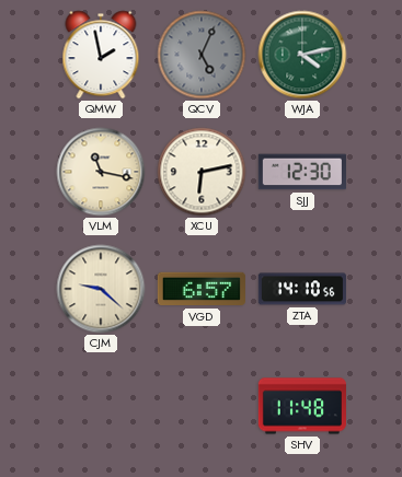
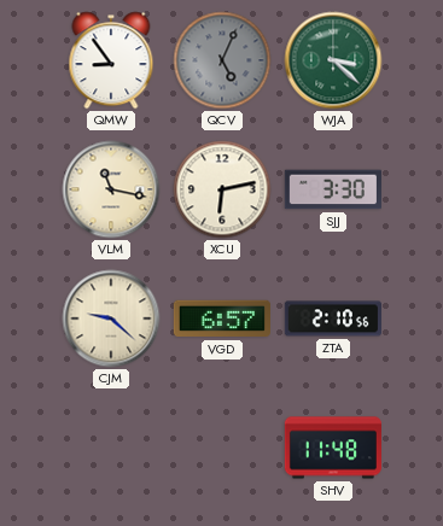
QMW: 1:58 -> 8:54 (111, 60)
WJA: 4:13 -> 3:22 (333, 60)
SJJ: 12:30 -> 3:30 (333, 189)
ZTA: 14:10 -> 2:10 (333, 318)
